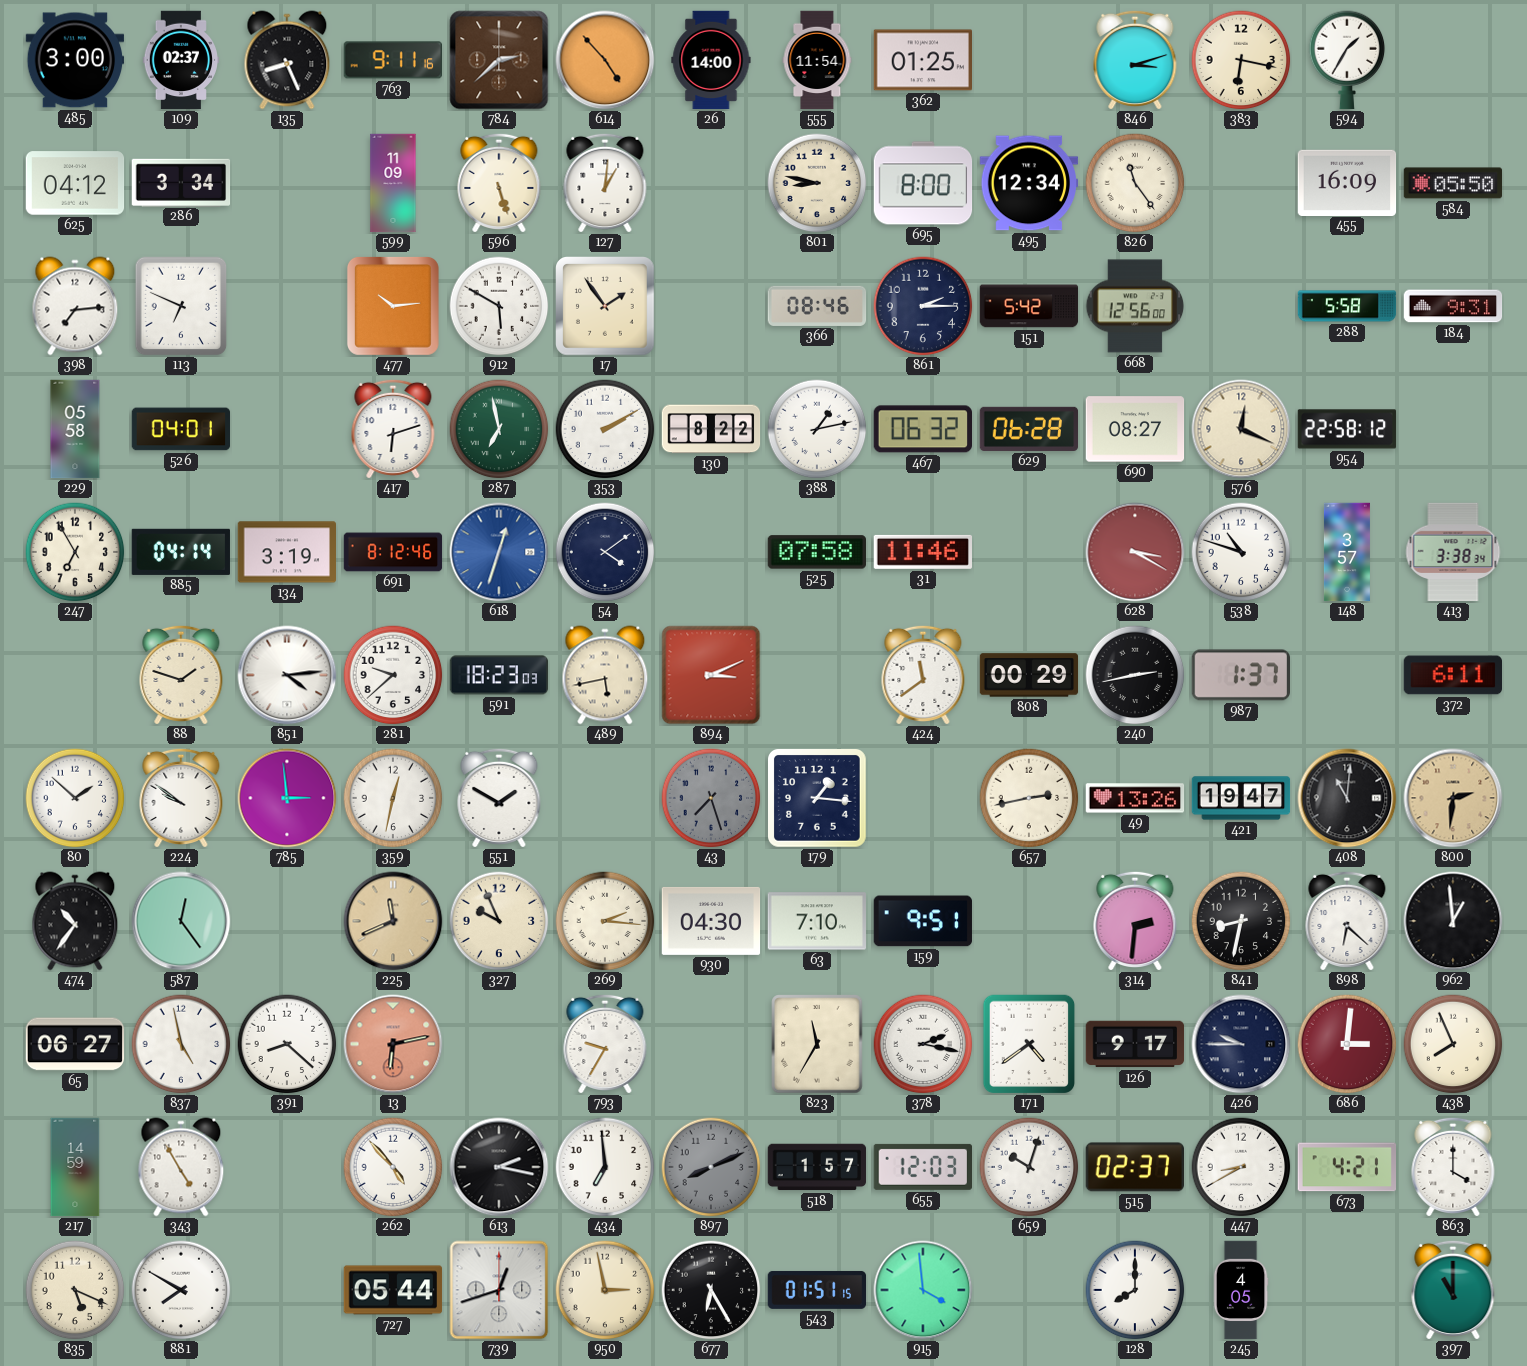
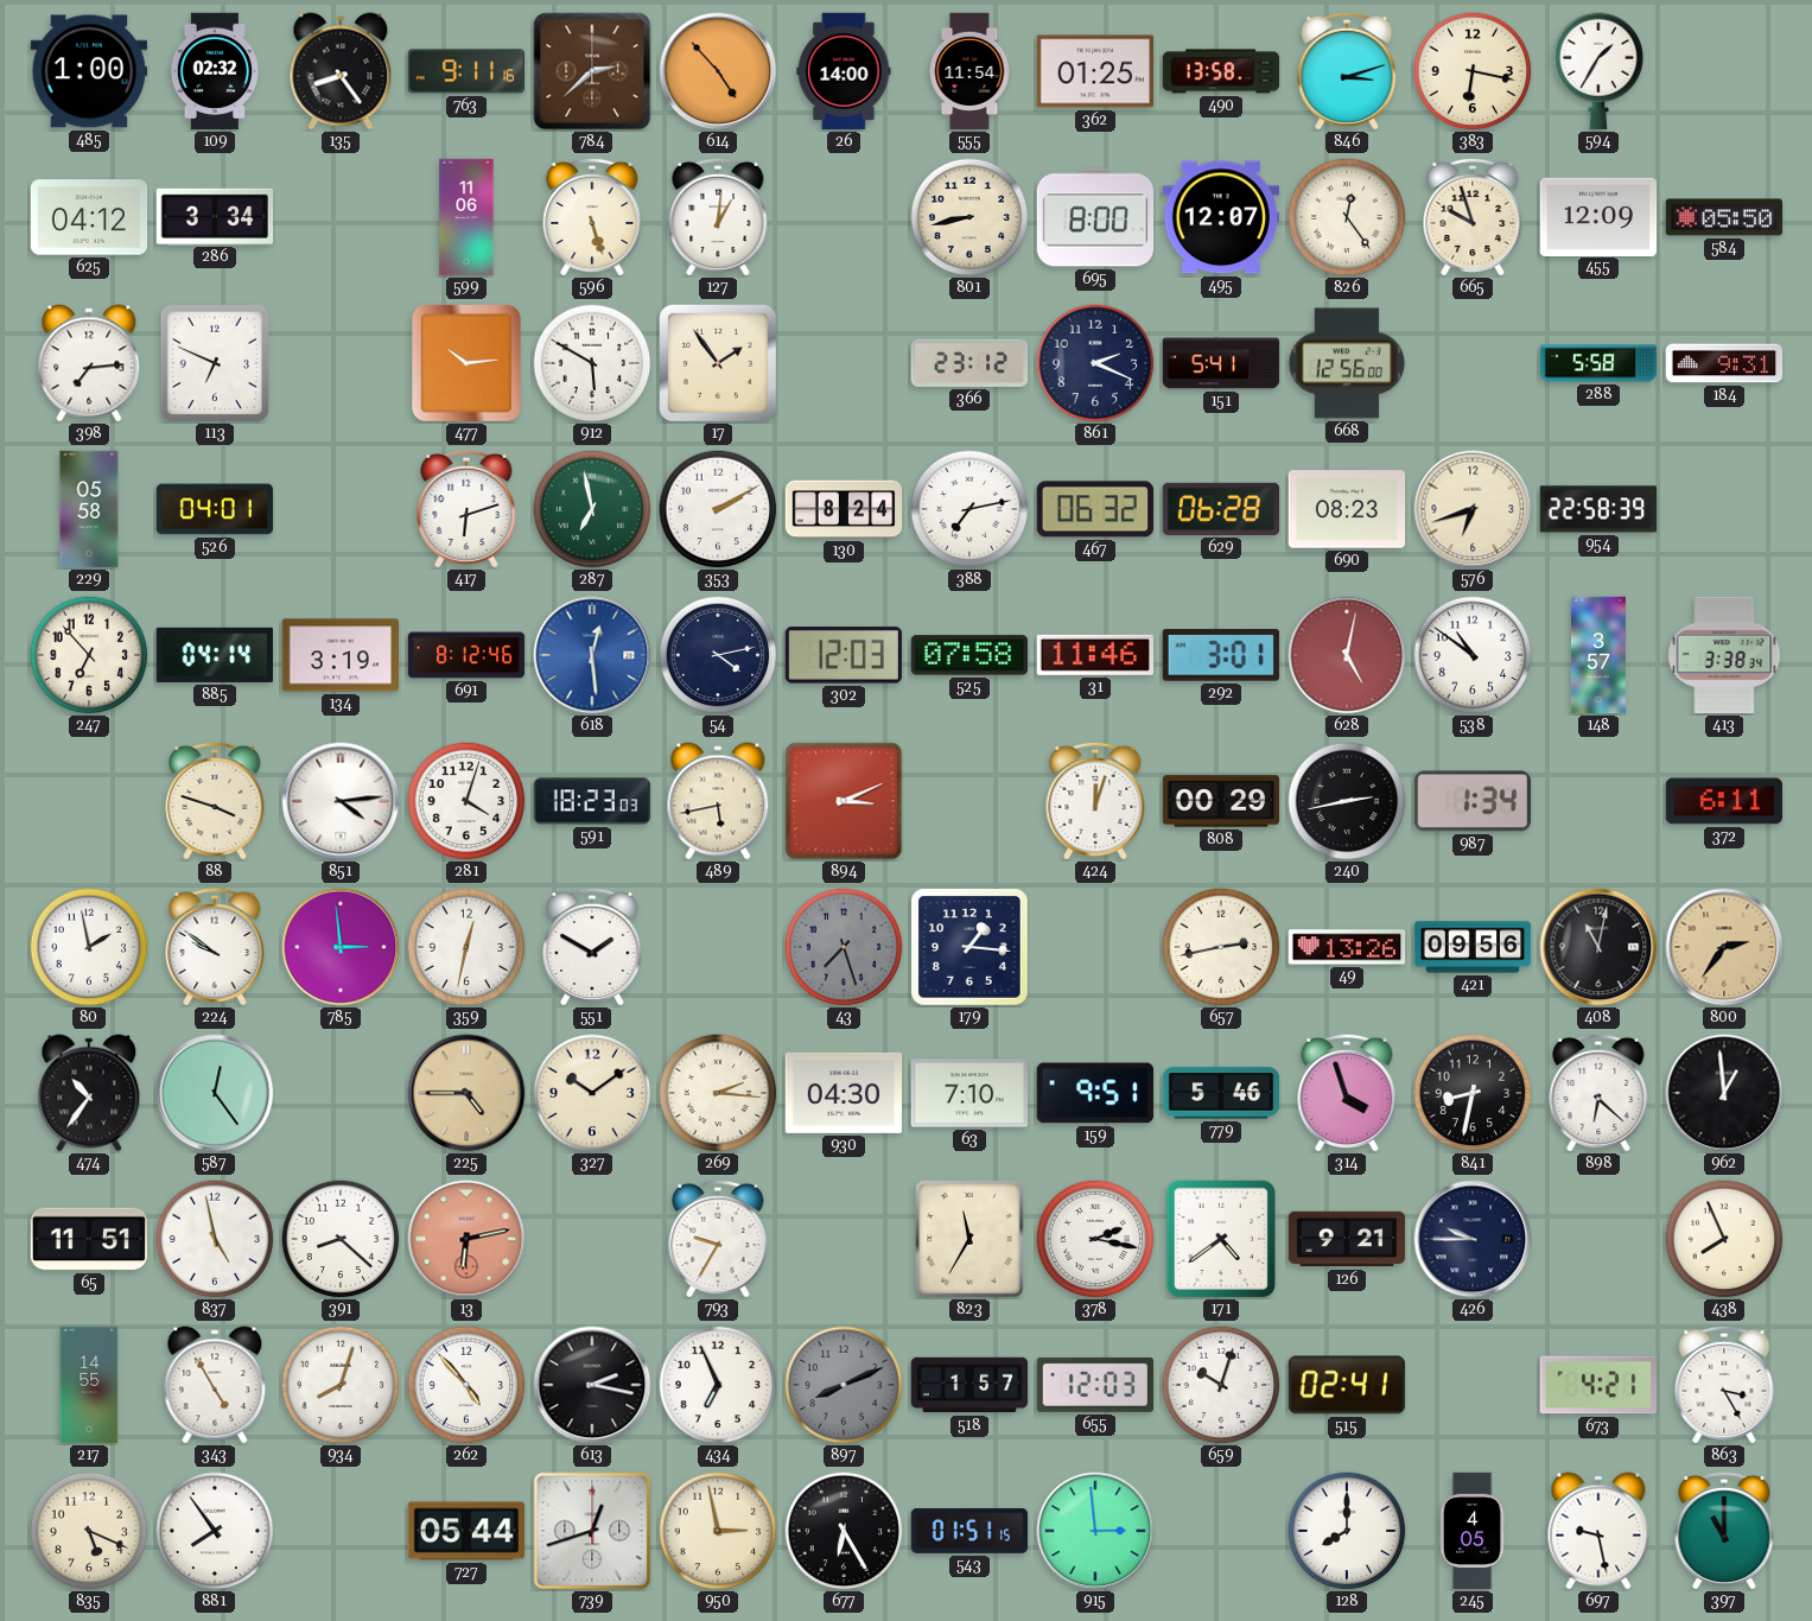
485: 3:00 -> 1:00 (89, 71)
109: 02:37 -> 02:32 (215, 71)
135: 8:26 -> 8:24 (341, 71)
490: none -> 13:58 (1221, 71)
599: 11:09 -> 11:06 (466, 217)
801: 8:47 -> 8:43 (969, 217)
495: 12:34 -> 12:07 (1221, 217)
826: 11:24 -> 12:24 (1347, 217)
665: none -> 9:57 (1473, 216)
455: 16:09 -> 12:09 (1598, 216)
366: 08:46 -> 23:12 (969, 363)
861: 2:15 -> 2:19 (1095, 363)
151: 5:42 -> 5:41 (1221, 363)
130: 8:22 -> 8:24 (844, 509)
388: 1:13 -> 7:13 (969, 509)
690: 08:27 -> 08:23 (1347, 509)
576: 12:19 -> 6:42 (1473, 509)
954: 22:58:12 -> 22:58:39 (1598, 509)
247: 6:55 -> 6:53 (89, 655)
618: 12:33 -> 12:29 (592, 655)
54: 4:09 -> 4:13 (718, 655)
302: none -> 12:03 (844, 655)
292: none -> 3:01 (1221, 655)
628: 3:20 -> 5:02 (1347, 655)
538: 10:48 -> 10:51 (1473, 655)
88: 1:48 -> 3:48 (215, 800)
281: 9:38 -> 4:03 (466, 801)
424: 11:39 -> 12:03 (1095, 800)
987: 1:37 -> 1:34 (1471, 801)
80: 1:52 -> 1:58 (89, 947)
421: 19:47 -> 09:56 (1473, 947)
408: 11:01 -> 11:02 (1598, 947)
800: 2:31 -> 2:36 (1724, 947)
225: 11:41 -> 4:45 (466, 1093)
327: 9:56 -> 10:09 (592, 1093)
779: none -> 5:46 (1221, 1093)
314: 2:31 -> 3:57 (1347, 1092)
65: 06:27 -> 11:51 (89, 1239)
126: 9:17 -> 9:21 (1347, 1239)
686: 3:01 -> none (1347, 1044)
217: 14:59 -> 14:55 (89, 1385)
934: none -> 8:03 (341, 1385)
434: 6:59 -> 6:56 (718, 1385)
515: 02:37 -> 02:41 (1346, 1385)
447: 8:40 -> none (1241, 1167)
863: 4:00 -> 3:25 (1724, 1384)
881: 7:50 -> 7:54 (215, 1531)
915: 3:59 -> 2:59 (1095, 1531)
697: none -> 9:28 (1598, 1531)
